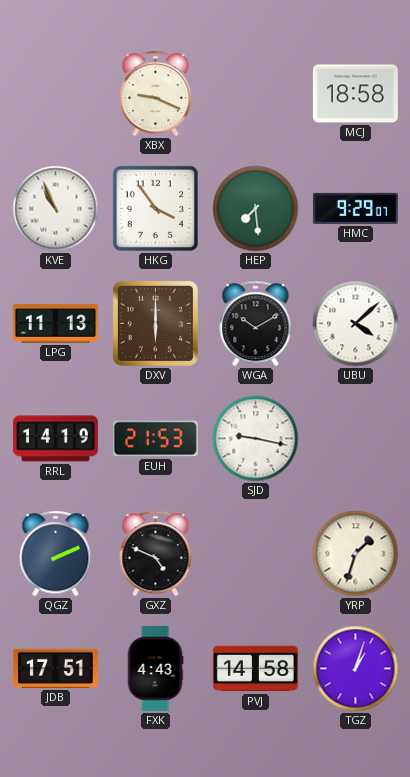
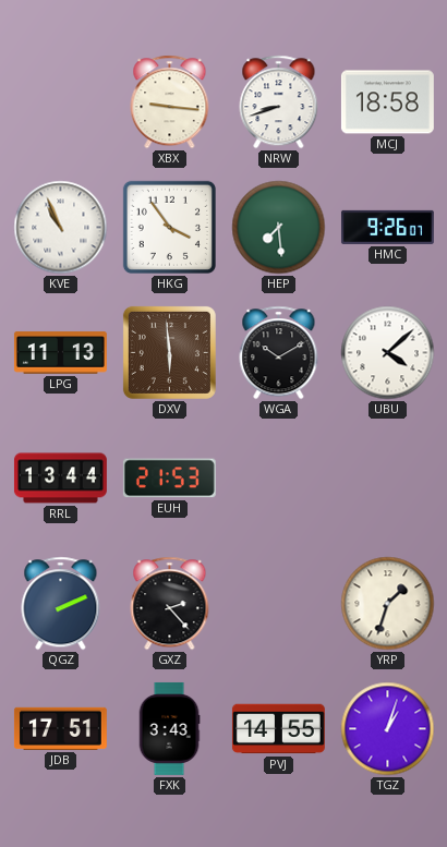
XBX: 9:19 -> 9:16 (170, 102)
NRW: none -> 8:42 (279, 102)
HMC: 9:29 -> 9:26 (387, 227)
DXV: 6:00 -> 5:59 (169, 352)
RRL: 14:19 -> 13:44 (60, 479)
SJD: 9:17 -> none (256, 439)
GXZ: 4:49 -> 2:23 (170, 604)
FXK: 4:43 -> 3:43 (169, 728)
PVJ: 14:58 -> 14:55 (278, 729)
